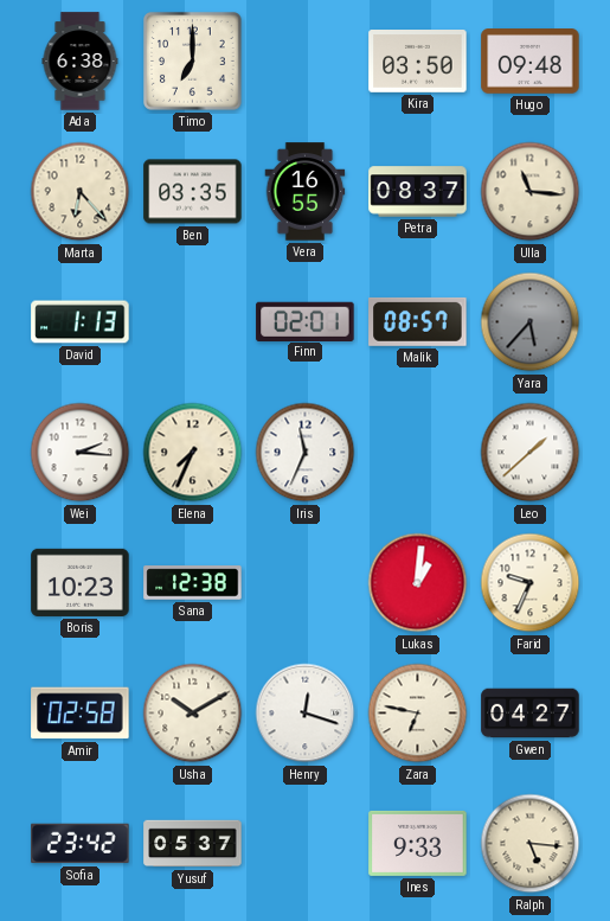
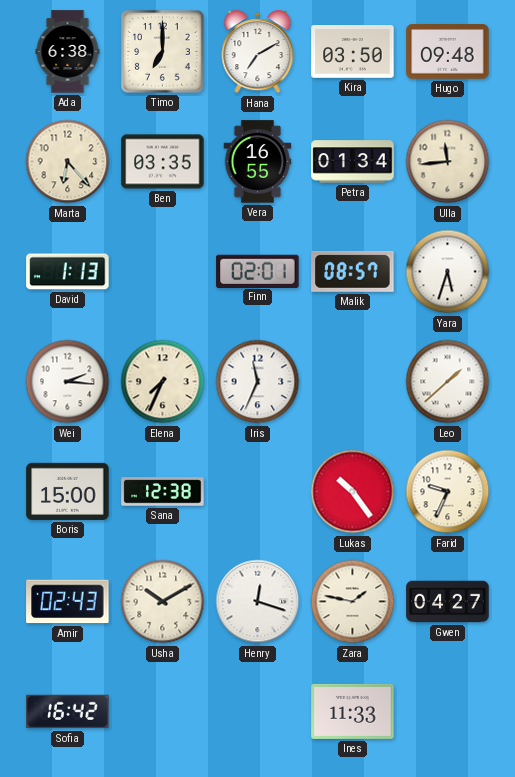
Hana: none -> 7:10 (258, 52)
Petra: 08:37 -> 01:34 (353, 162)
Ulla: 11:16 -> 11:44 (448, 162)
Yara: 5:37 -> 5:33 (448, 272)
Yara dial: grey -> white (448, 272)
Boris: 10:23 -> 15:00 (68, 491)
Lukas: 1:01 -> 10:24 (353, 492)
Amir: 02:58 -> 02:43 (68, 602)
Zara: 6:47 -> 1:47 (353, 602)
Sofia: 23:42 -> 16:42 (68, 712)
Yusuf: 05:37 -> none (193, 844)
Ines: 9:33 -> 11:33 (353, 711)
Ralph: 5:16 -> none (531, 844)
